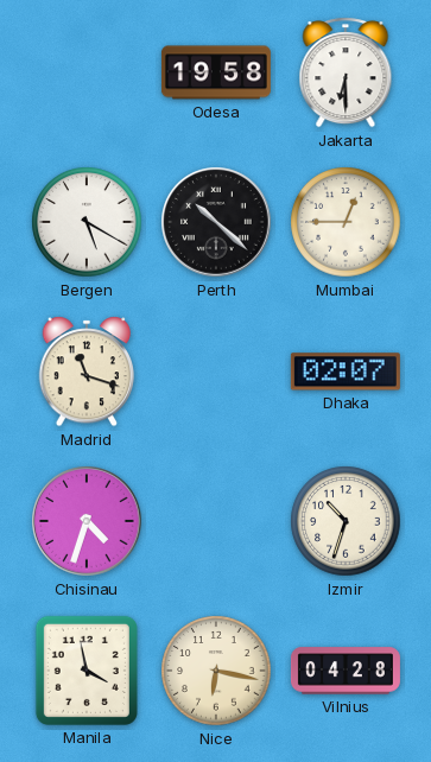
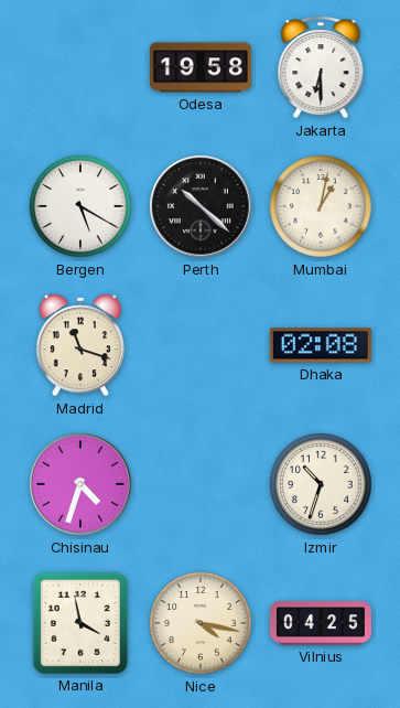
Mumbai: 12:45 -> 1:02 (321, 206)
Dhaka: 02:07 -> 02:08 (321, 345)
Nice: 6:17 -> 4:17 (201, 623)
Vilnius: 04:28 -> 04:25 (321, 623)
